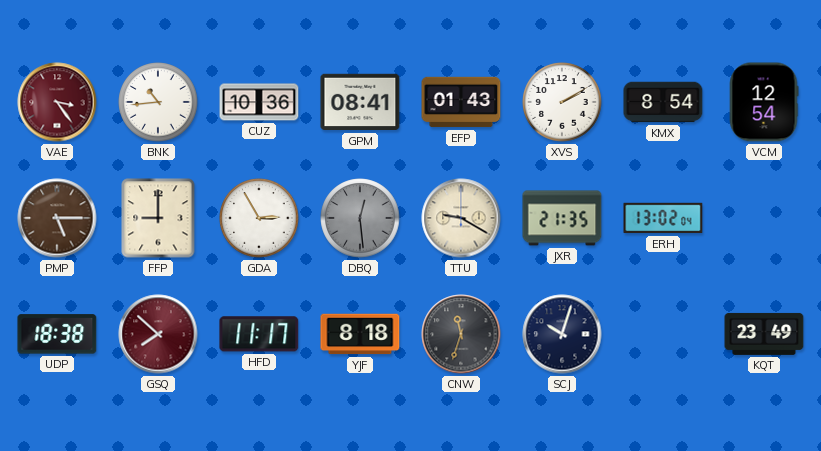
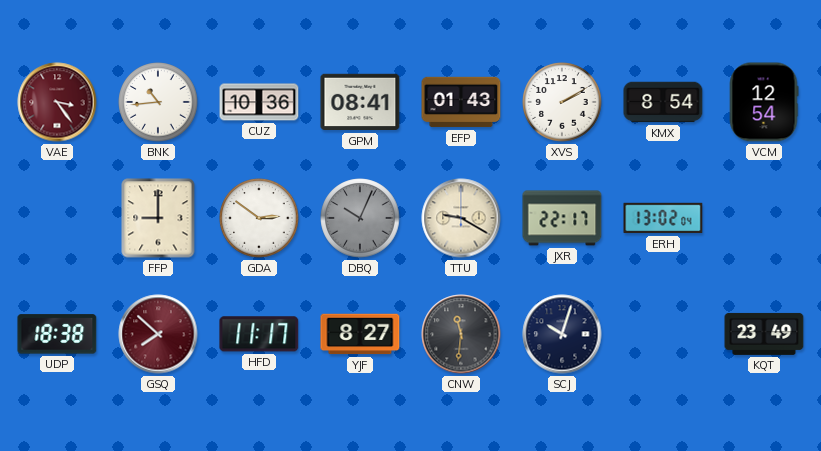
PMP: 5:15 -> none (57, 218)
GDA: 2:55 -> 2:51 (259, 218)
DBQ: 12:29 -> 10:04 (360, 218)
JXR: 21:35 -> 22:17 (562, 218)
YJF: 8:18 -> 8:27 (360, 334)
CNW: 11:33 -> 11:31 (461, 334)
